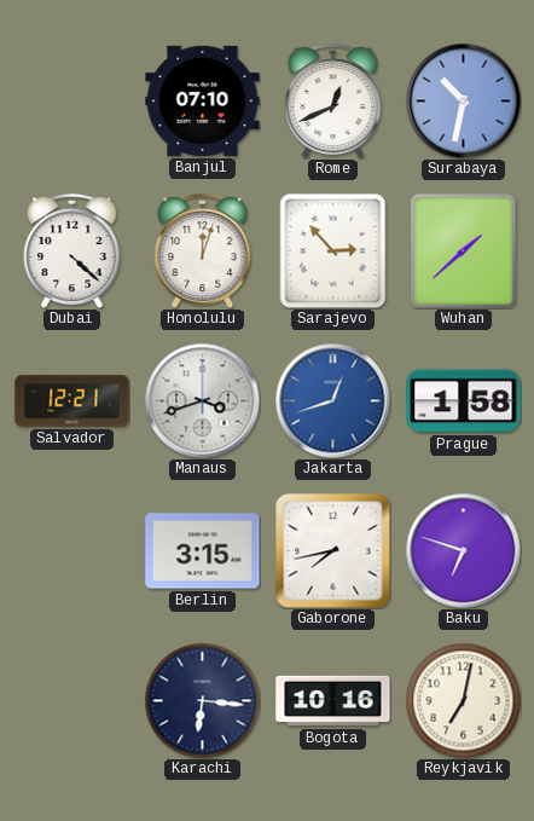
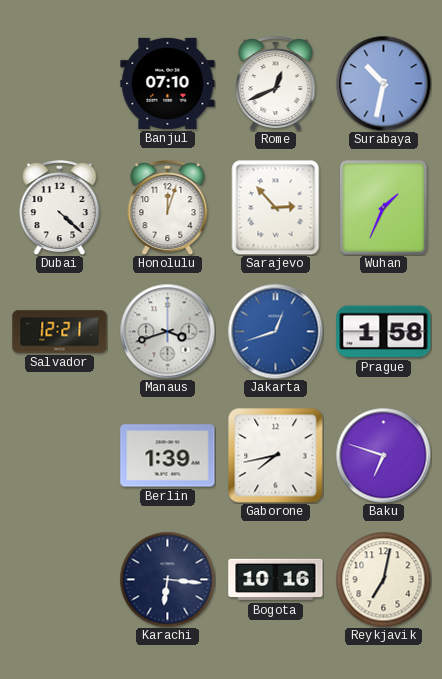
Wuhan: 1:38 -> 1:34 (384, 208)
Berlin: 3:15 -> 1:39 (168, 456)
